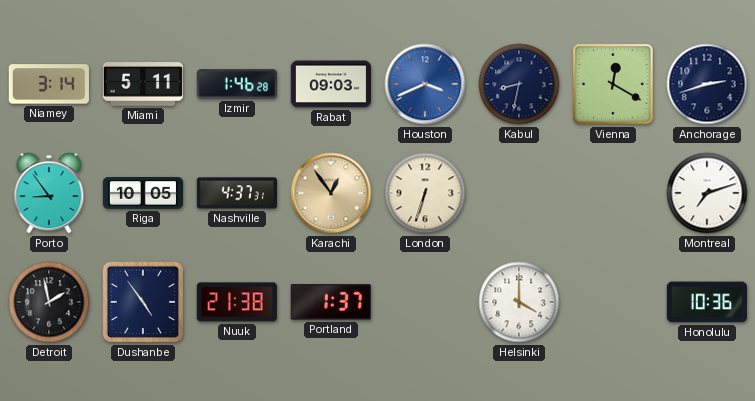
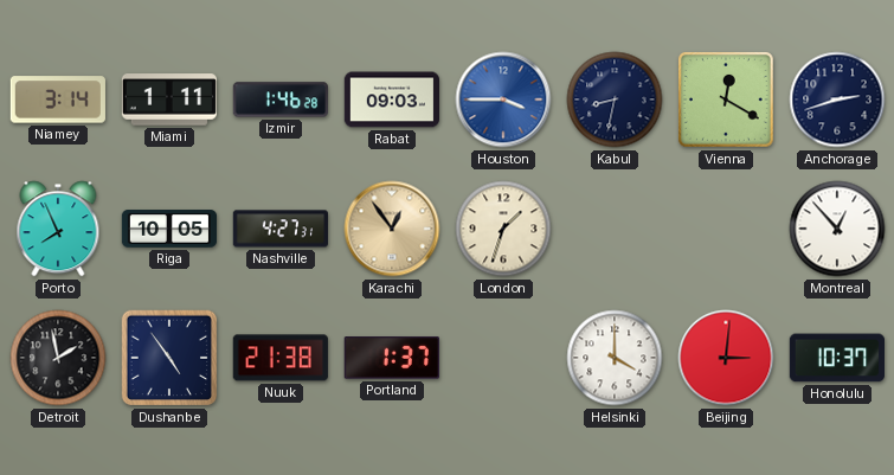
Miami: 5:11 -> 1:11 (169, 100)
Houston: 3:41 -> 3:45 (503, 100)
Porto: 8:54 -> 7:56 (58, 229)
Nashville: 4:37 -> 4:27 (279, 229)
London: 6:33 -> 1:33 (503, 229)
Montreal: 7:12 -> 12:53 (837, 229)
Beijing: none -> 3:01 (726, 358)
Honolulu: 10:36 -> 10:37 (836, 358)
